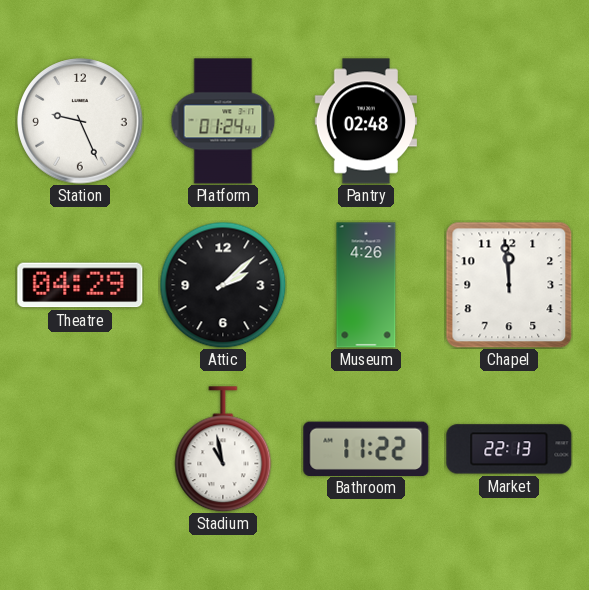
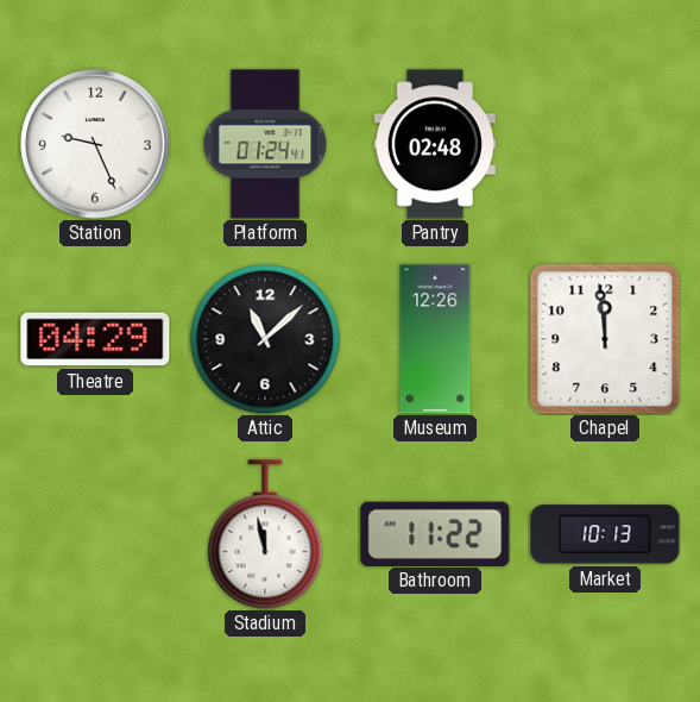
Attic: 2:08 -> 11:08 (265, 339)
Museum: 4:26 -> 12:26 (435, 339)
Stadium: 10:58 -> 11:58 (265, 534)
Market: 22:13 -> 10:13 (605, 534)
